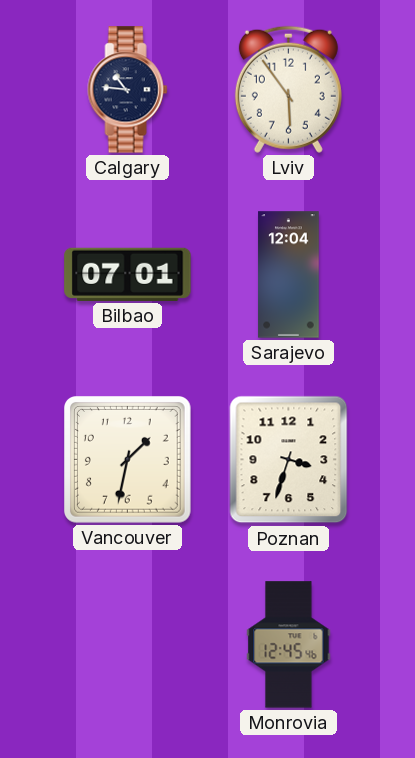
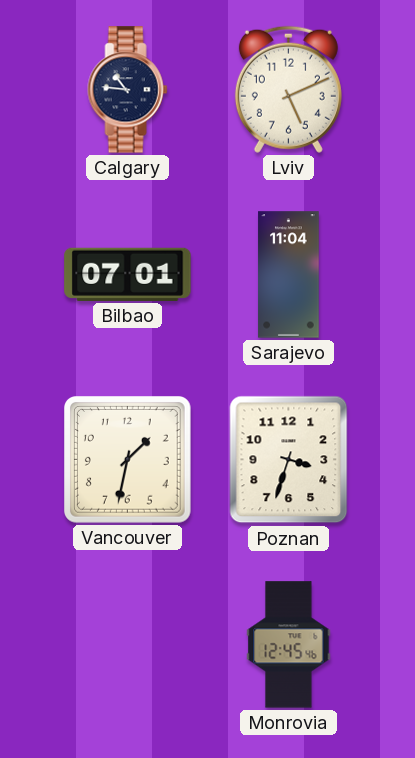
Lviv: 5:54 -> 5:11 (288, 89)
Sarajevo: 12:04 -> 11:04 (289, 275)
